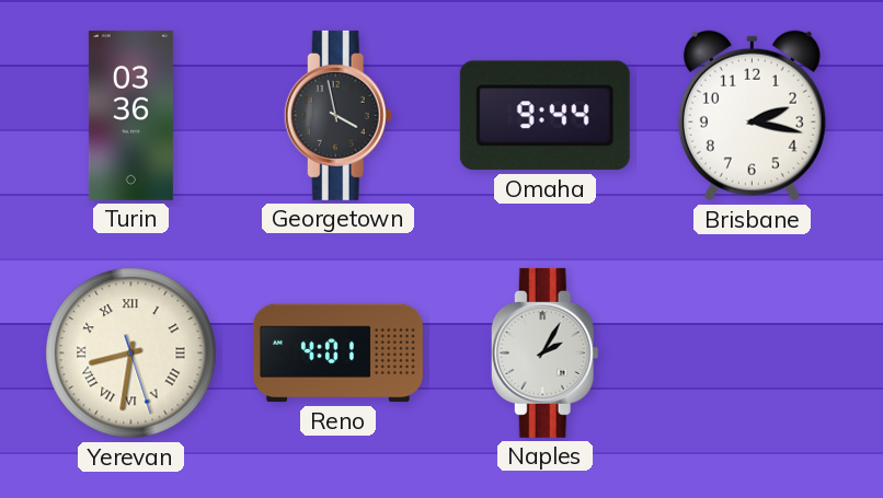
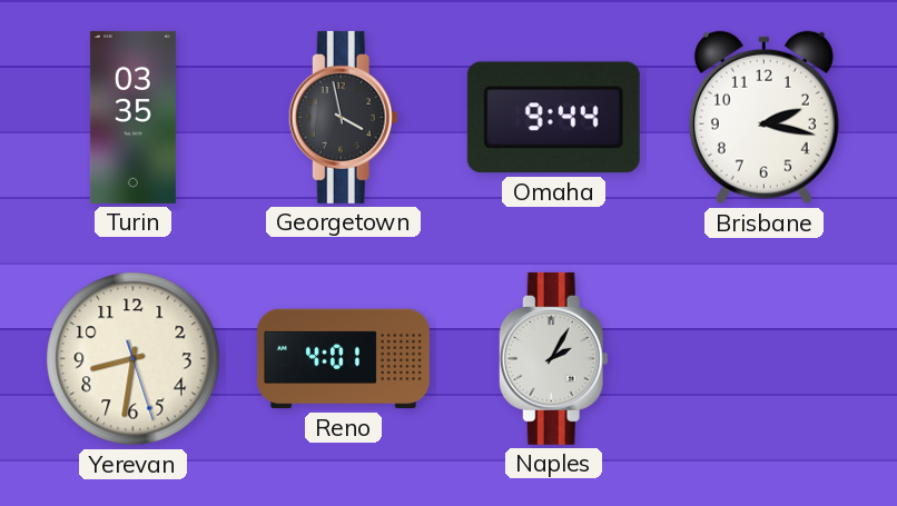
Turin: 03:36 -> 03:35 (132, 117)
Yerevan numerals: Roman -> Arabic (134, 359)
